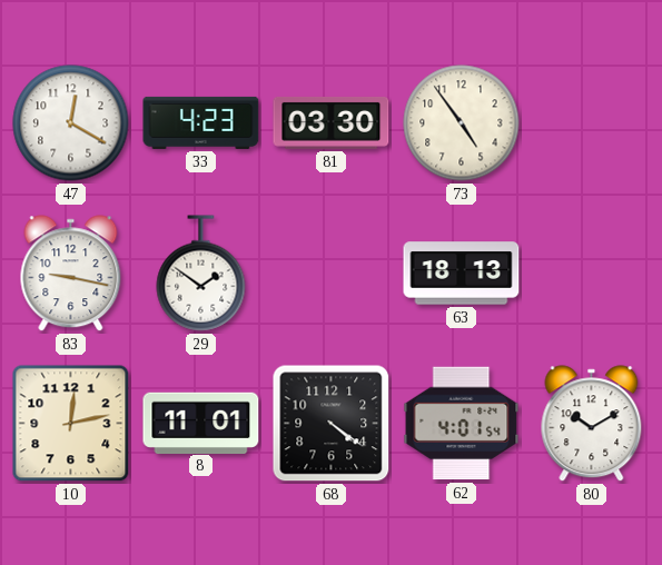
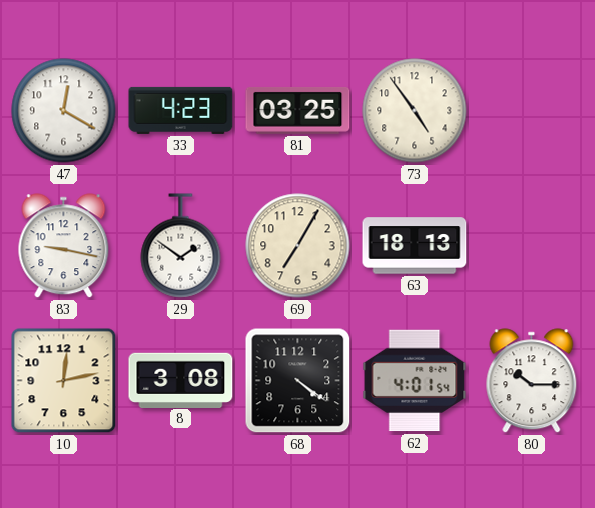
81: 03:30 -> 03:25 (298, 110)
69: none -> 7:05 (298, 246)
8: 11:01 -> 3:08 (181, 380)
80: 10:10 -> 10:15 (532, 381)
